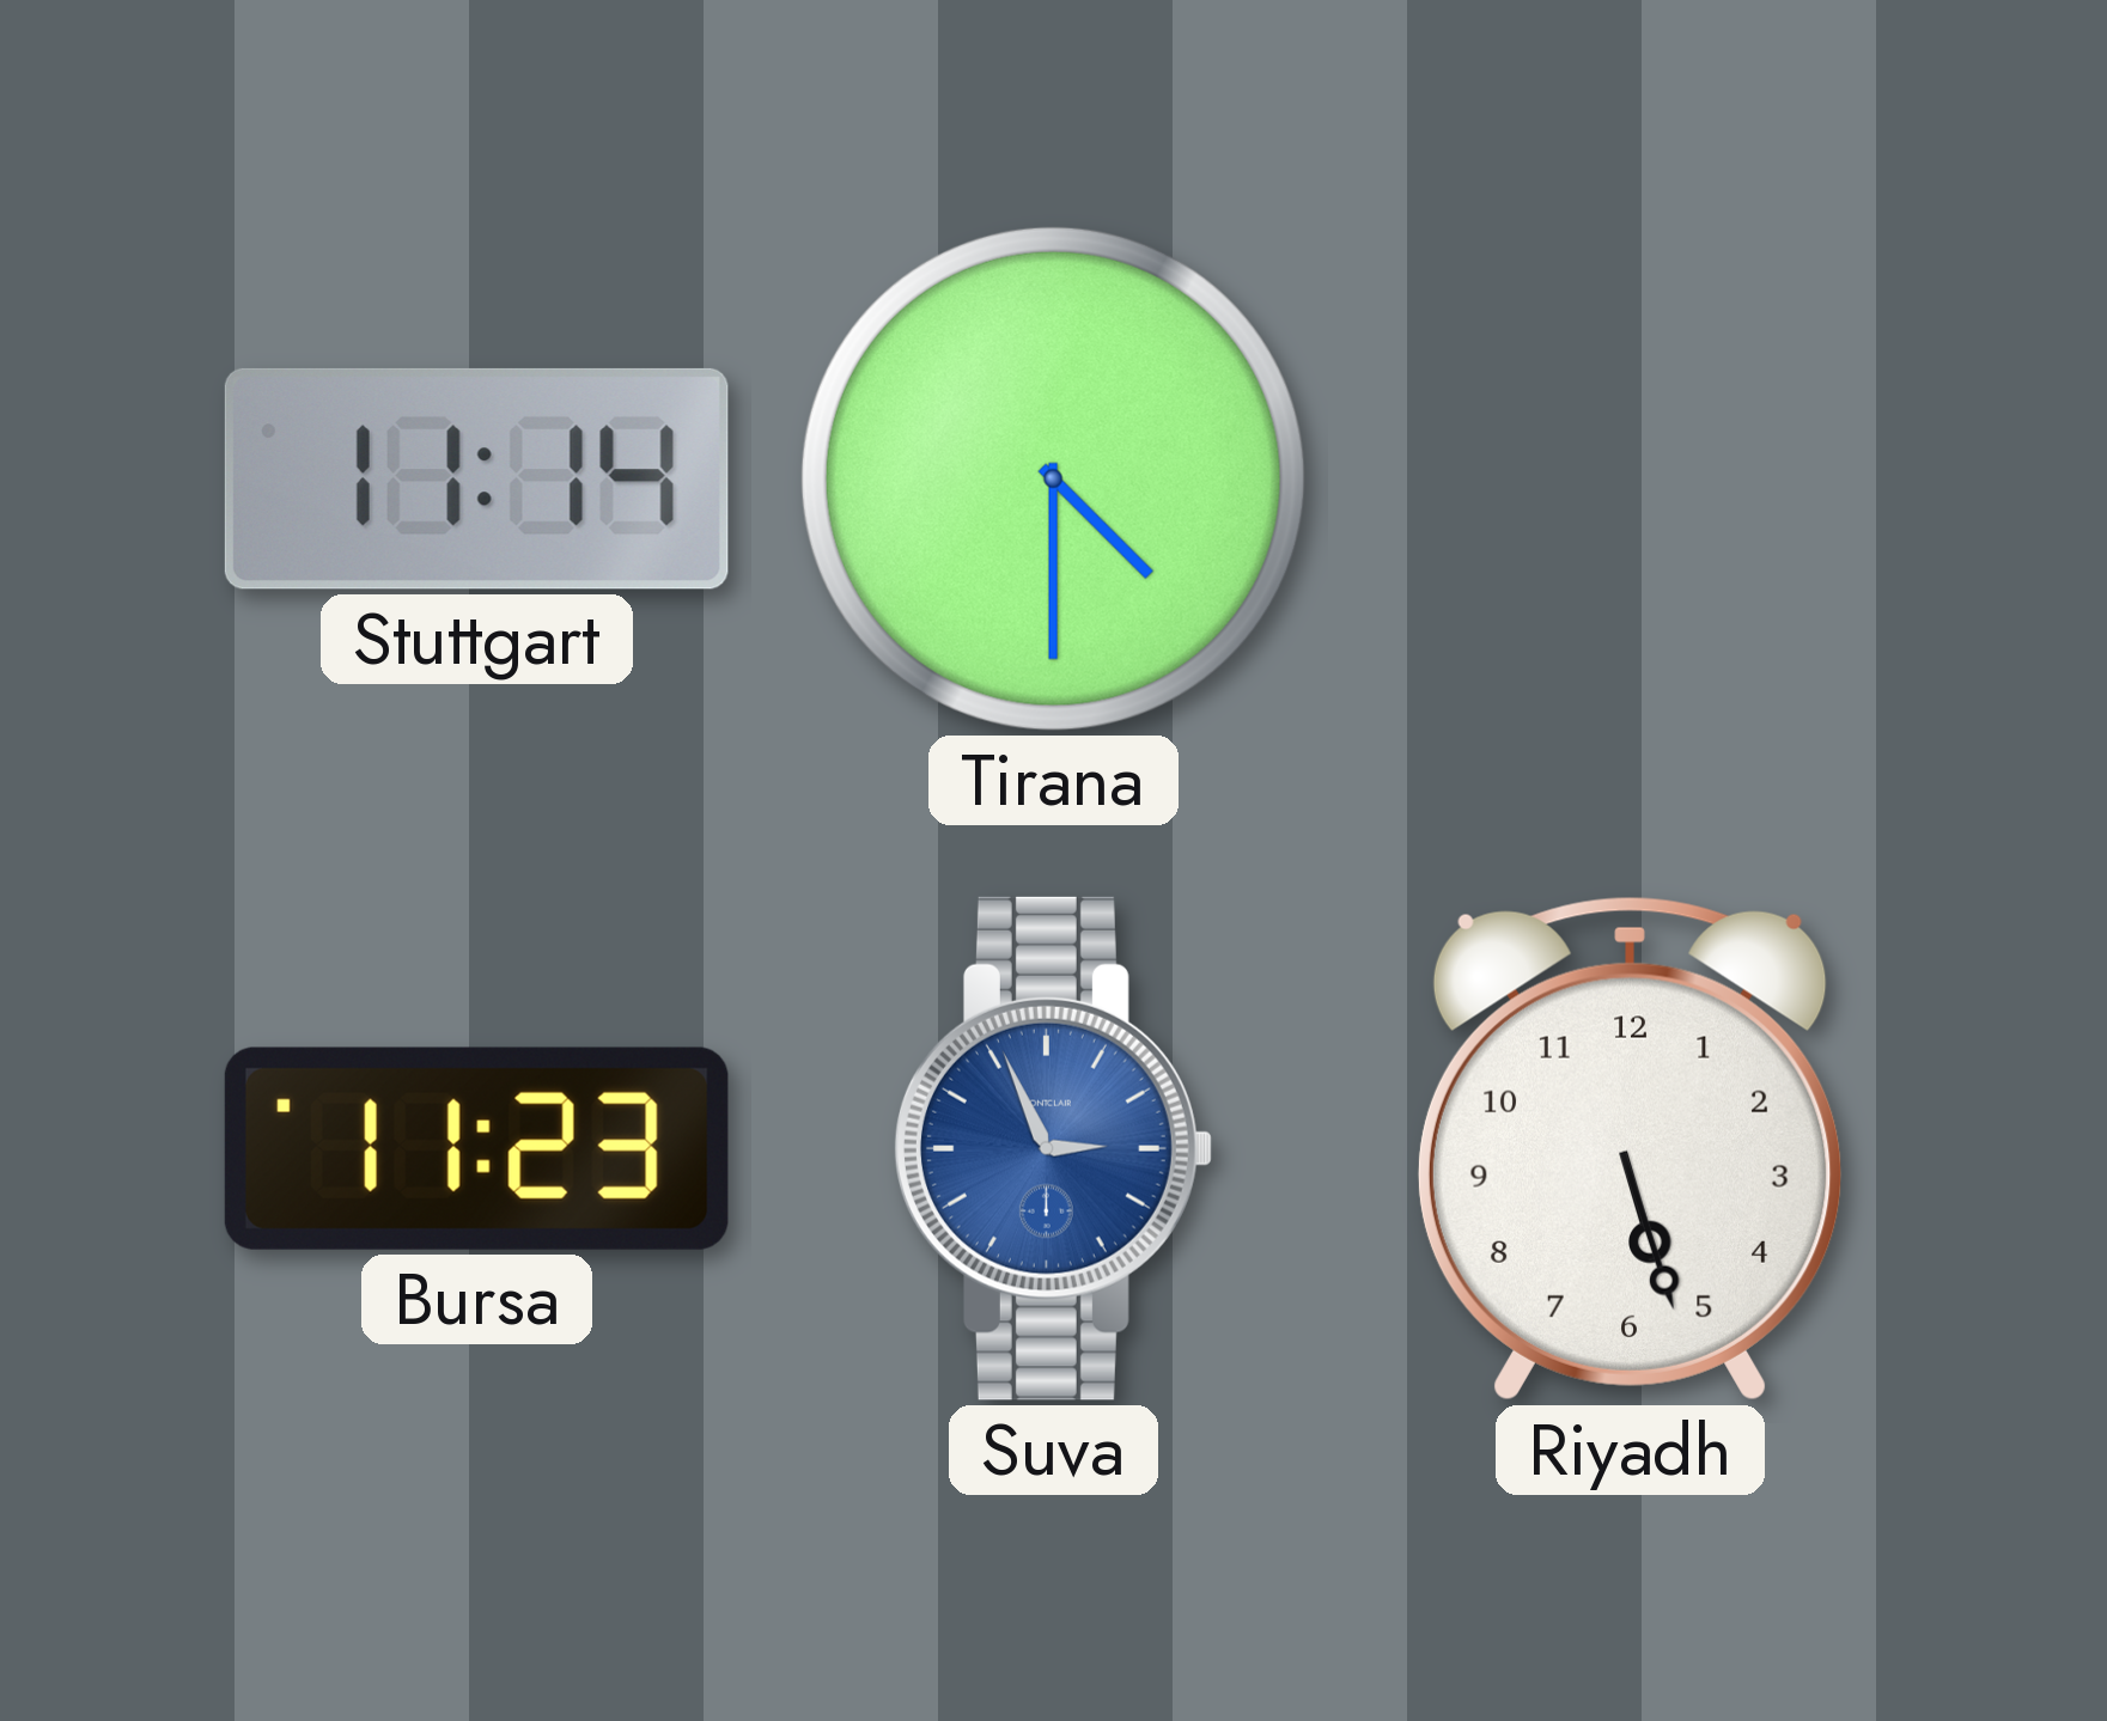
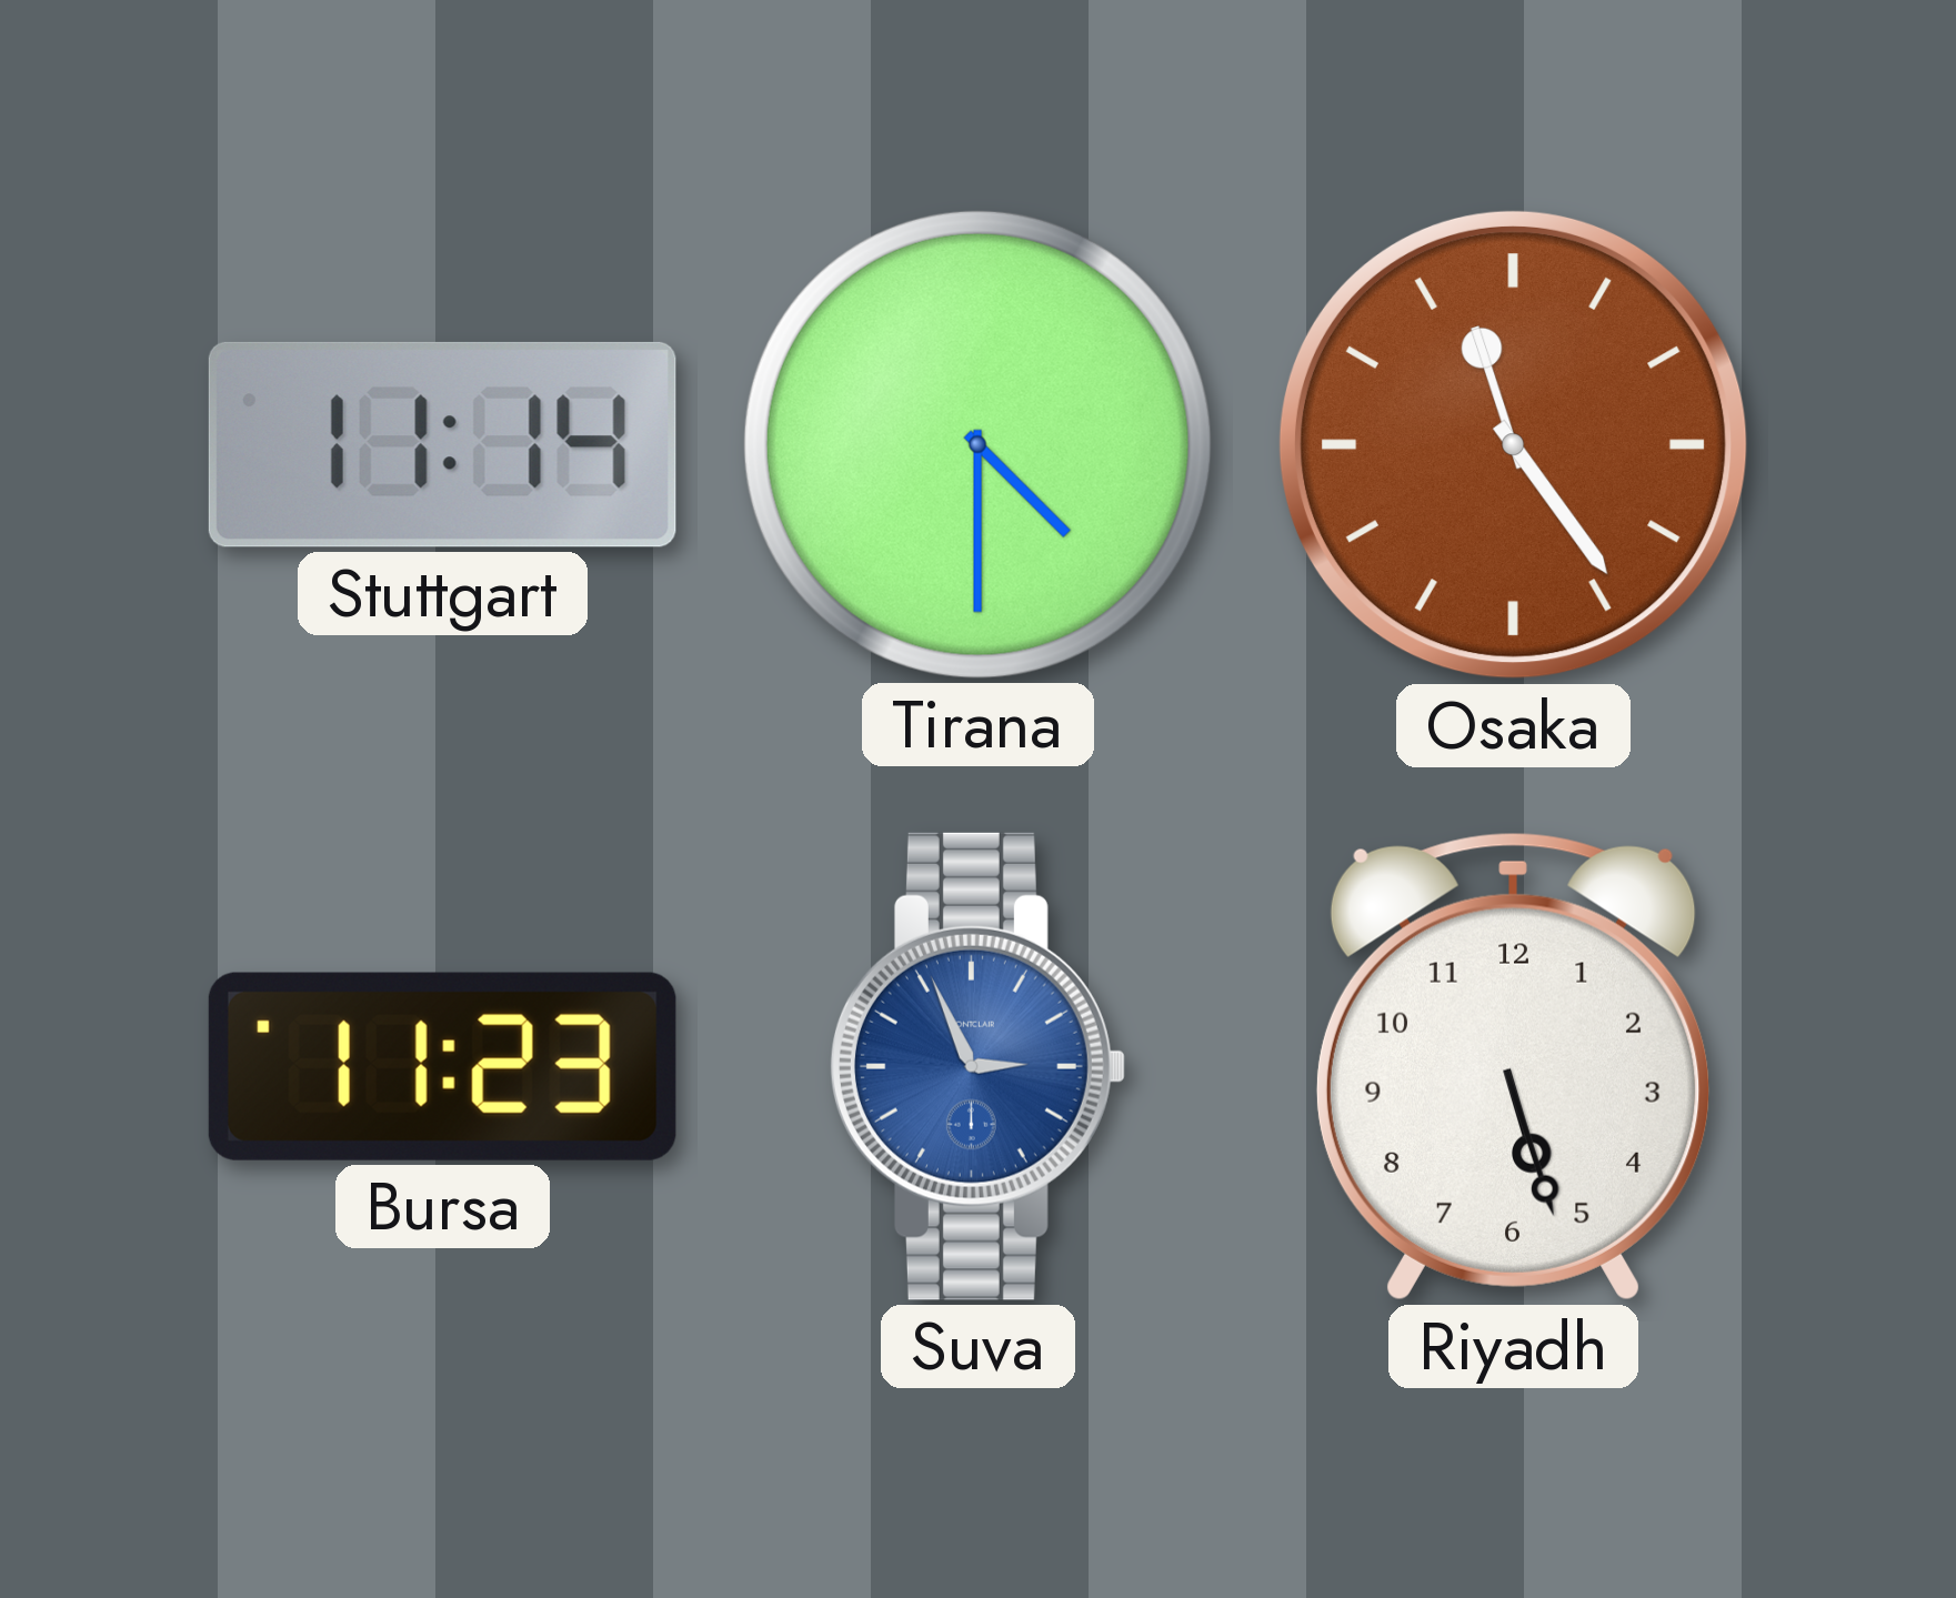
Osaka: none -> 11:24 (1513, 444)
